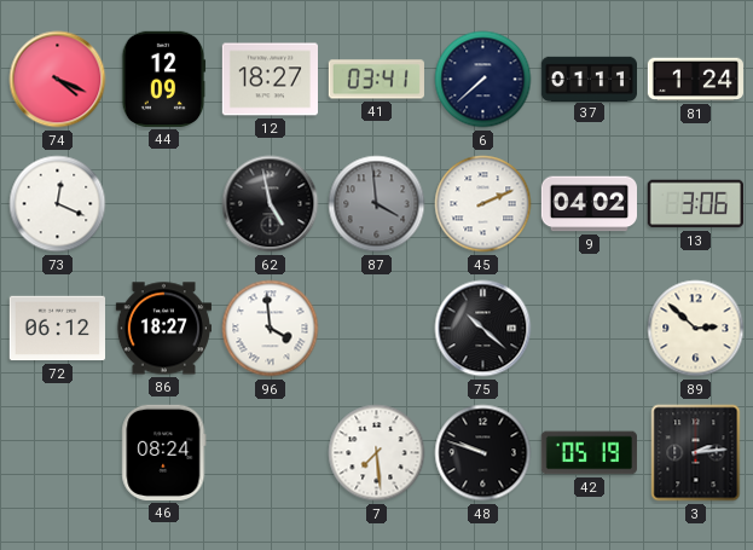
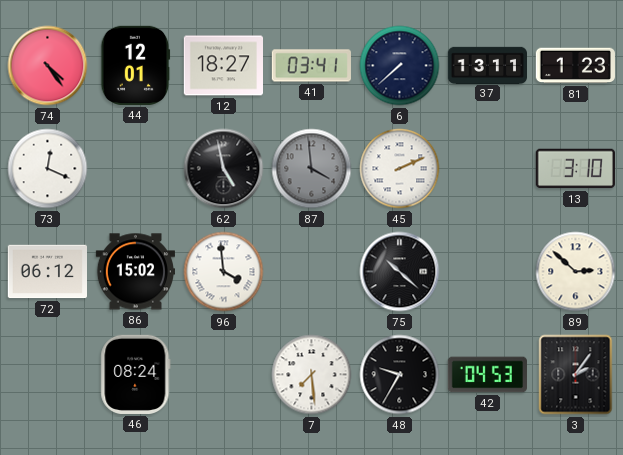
74: 4:19 -> 4:24 (48, 66)
44: 12:09 -> 12:01 (135, 65)
37: 01:11 -> 13:11 (487, 65)
81: 1:24 -> 1:23 (575, 66)
9: 04:02 -> none (589, 204)
13: 3:06 -> 3:10 (575, 169)
86: 18:27 -> 15:02 (135, 272)
48: 9:48 -> 9:35 (400, 375)
42: 05:19 -> 04:53 (487, 375)
3: 2:14 -> 2:06 (576, 375)
